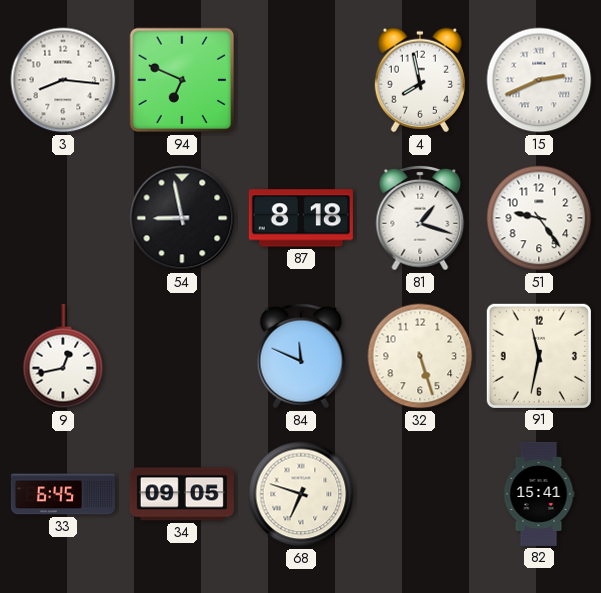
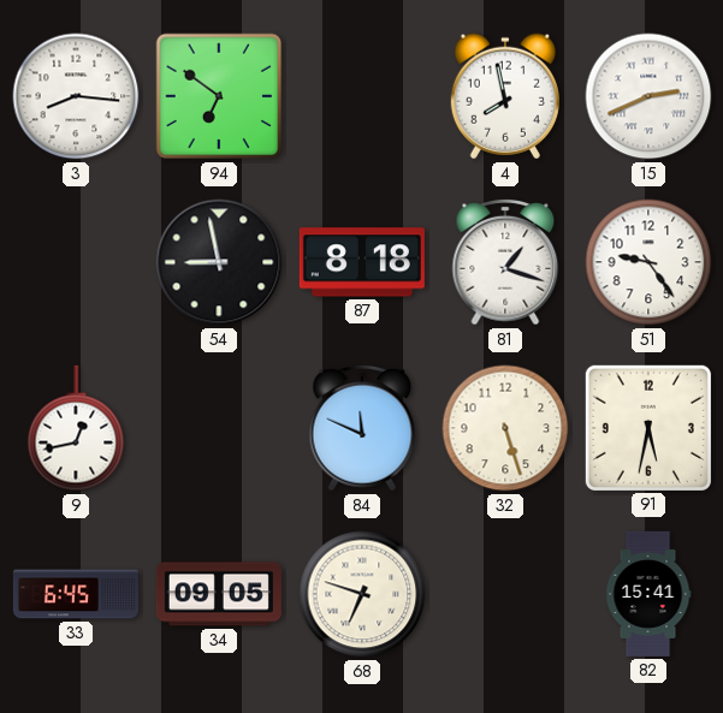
94: 6:49 -> 6:51 (219, 96)
91: 11:32 -> 5:32 (648, 428)
